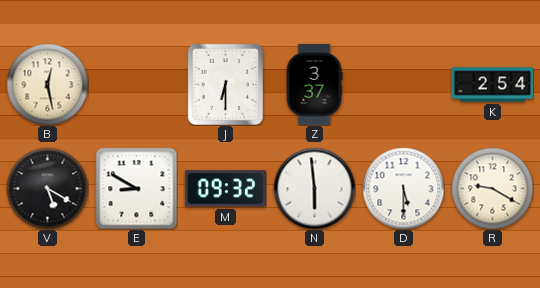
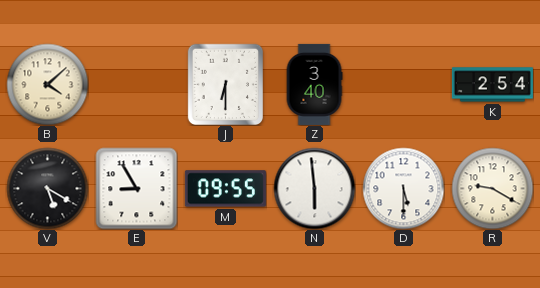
B: 12:28 -> 4:08 (47, 84)
Z: 3:37 -> 3:40 (314, 84)
E: 8:50 -> 8:55 (136, 188)
M: 09:32 -> 09:55 (225, 189)
